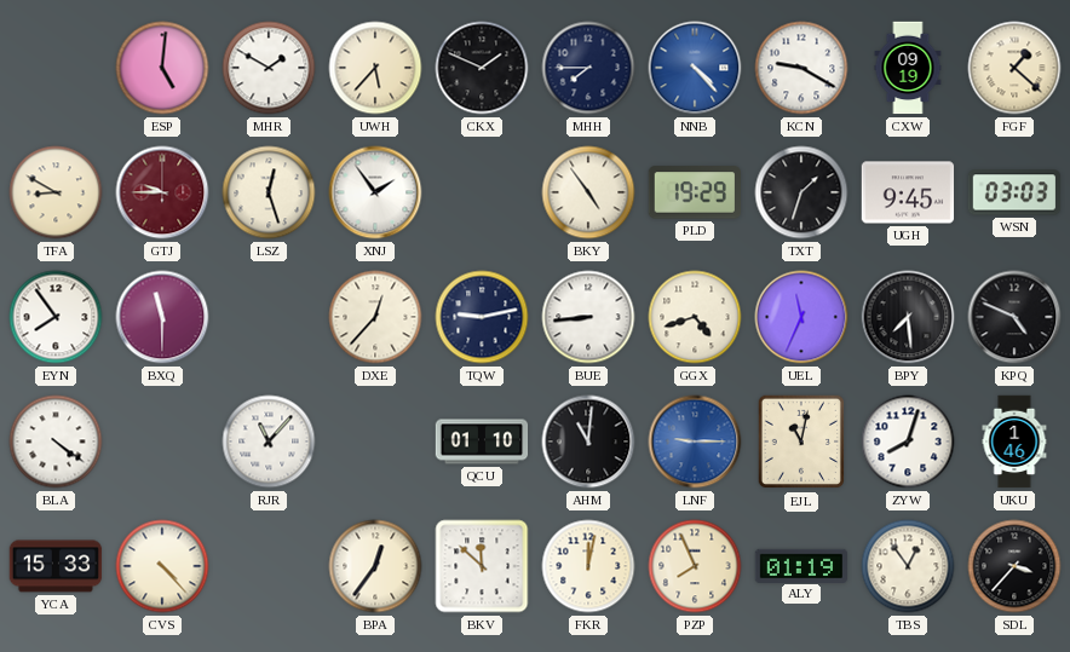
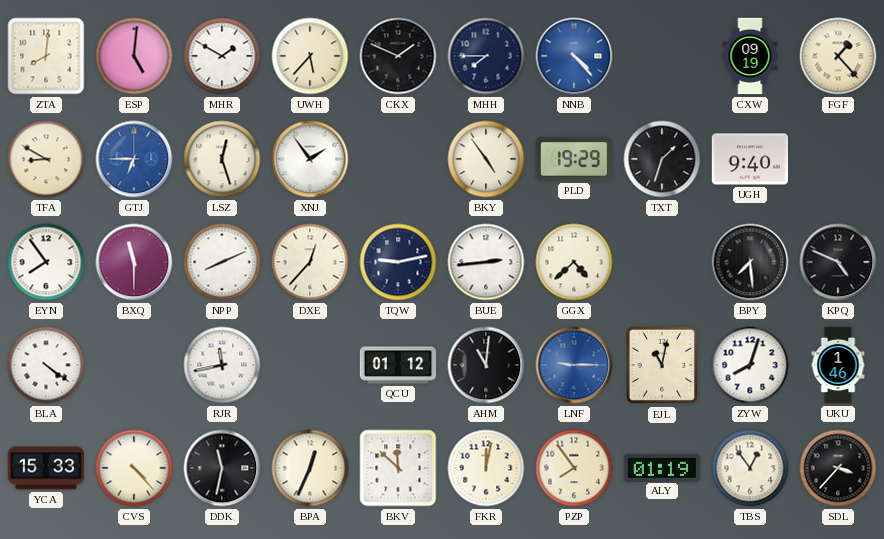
ZTA: none -> 8:01 (46, 56)
KCN: 9:20 -> none (801, 68)
FGF: 1:22 -> 1:23 (838, 56)
GTJ: 9:45 -> 6:45 (134, 159)
GTJ dial: burgundy -> blue (134, 159)
UGH: 9:45 -> 9:40 (750, 159)
WSN: 03:03 -> none (1014, 192)
NPP: none -> 8:11 (222, 262)
BUE: 8:44 -> 2:44 (486, 262)
GGX: 4:42 -> 4:38 (574, 262)
UEL: 11:34 -> none (801, 317)
RJR: 11:07 -> 11:43 (222, 365)
QCU: 01:10 -> 01:12 (398, 365)
DDK: none -> 11:32 (222, 468)
BPA: 12:36 -> 12:34 (310, 468)
PZP: 7:56 -> 7:54 (574, 468)
